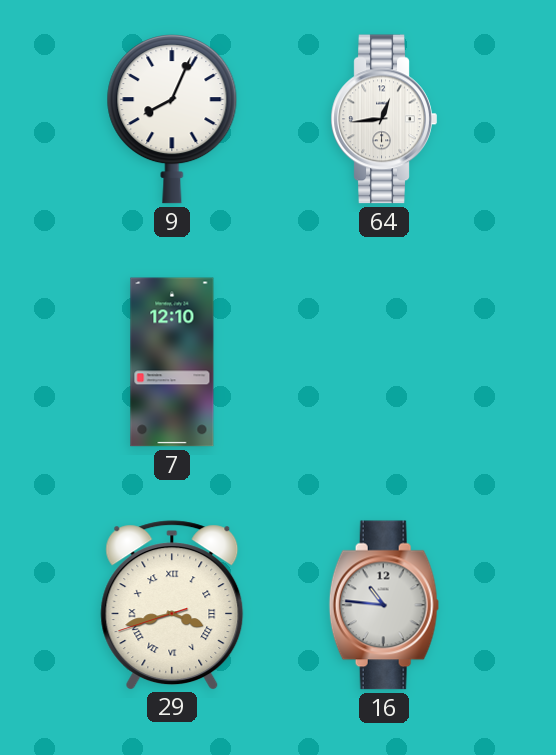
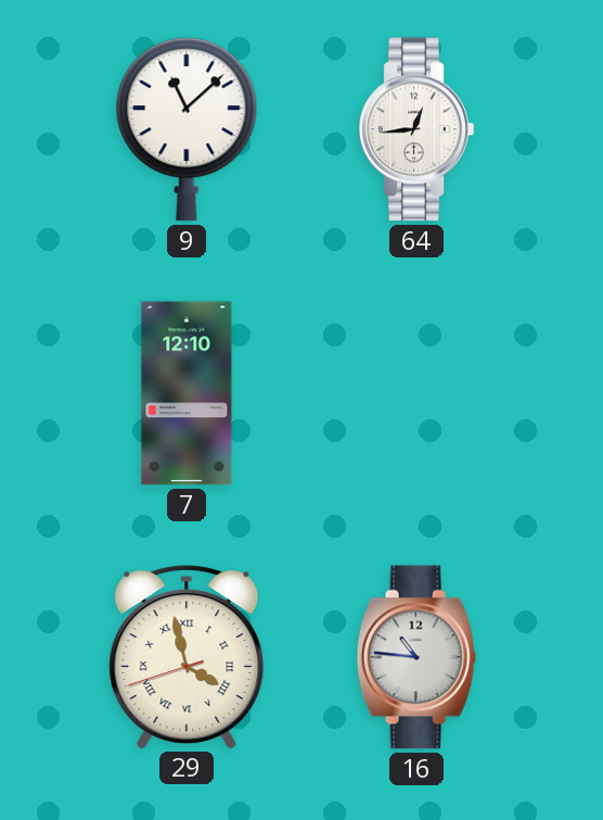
9: 8:04 -> 11:08 (187, 130)
29: 3:42 -> 3:57 (187, 657)
